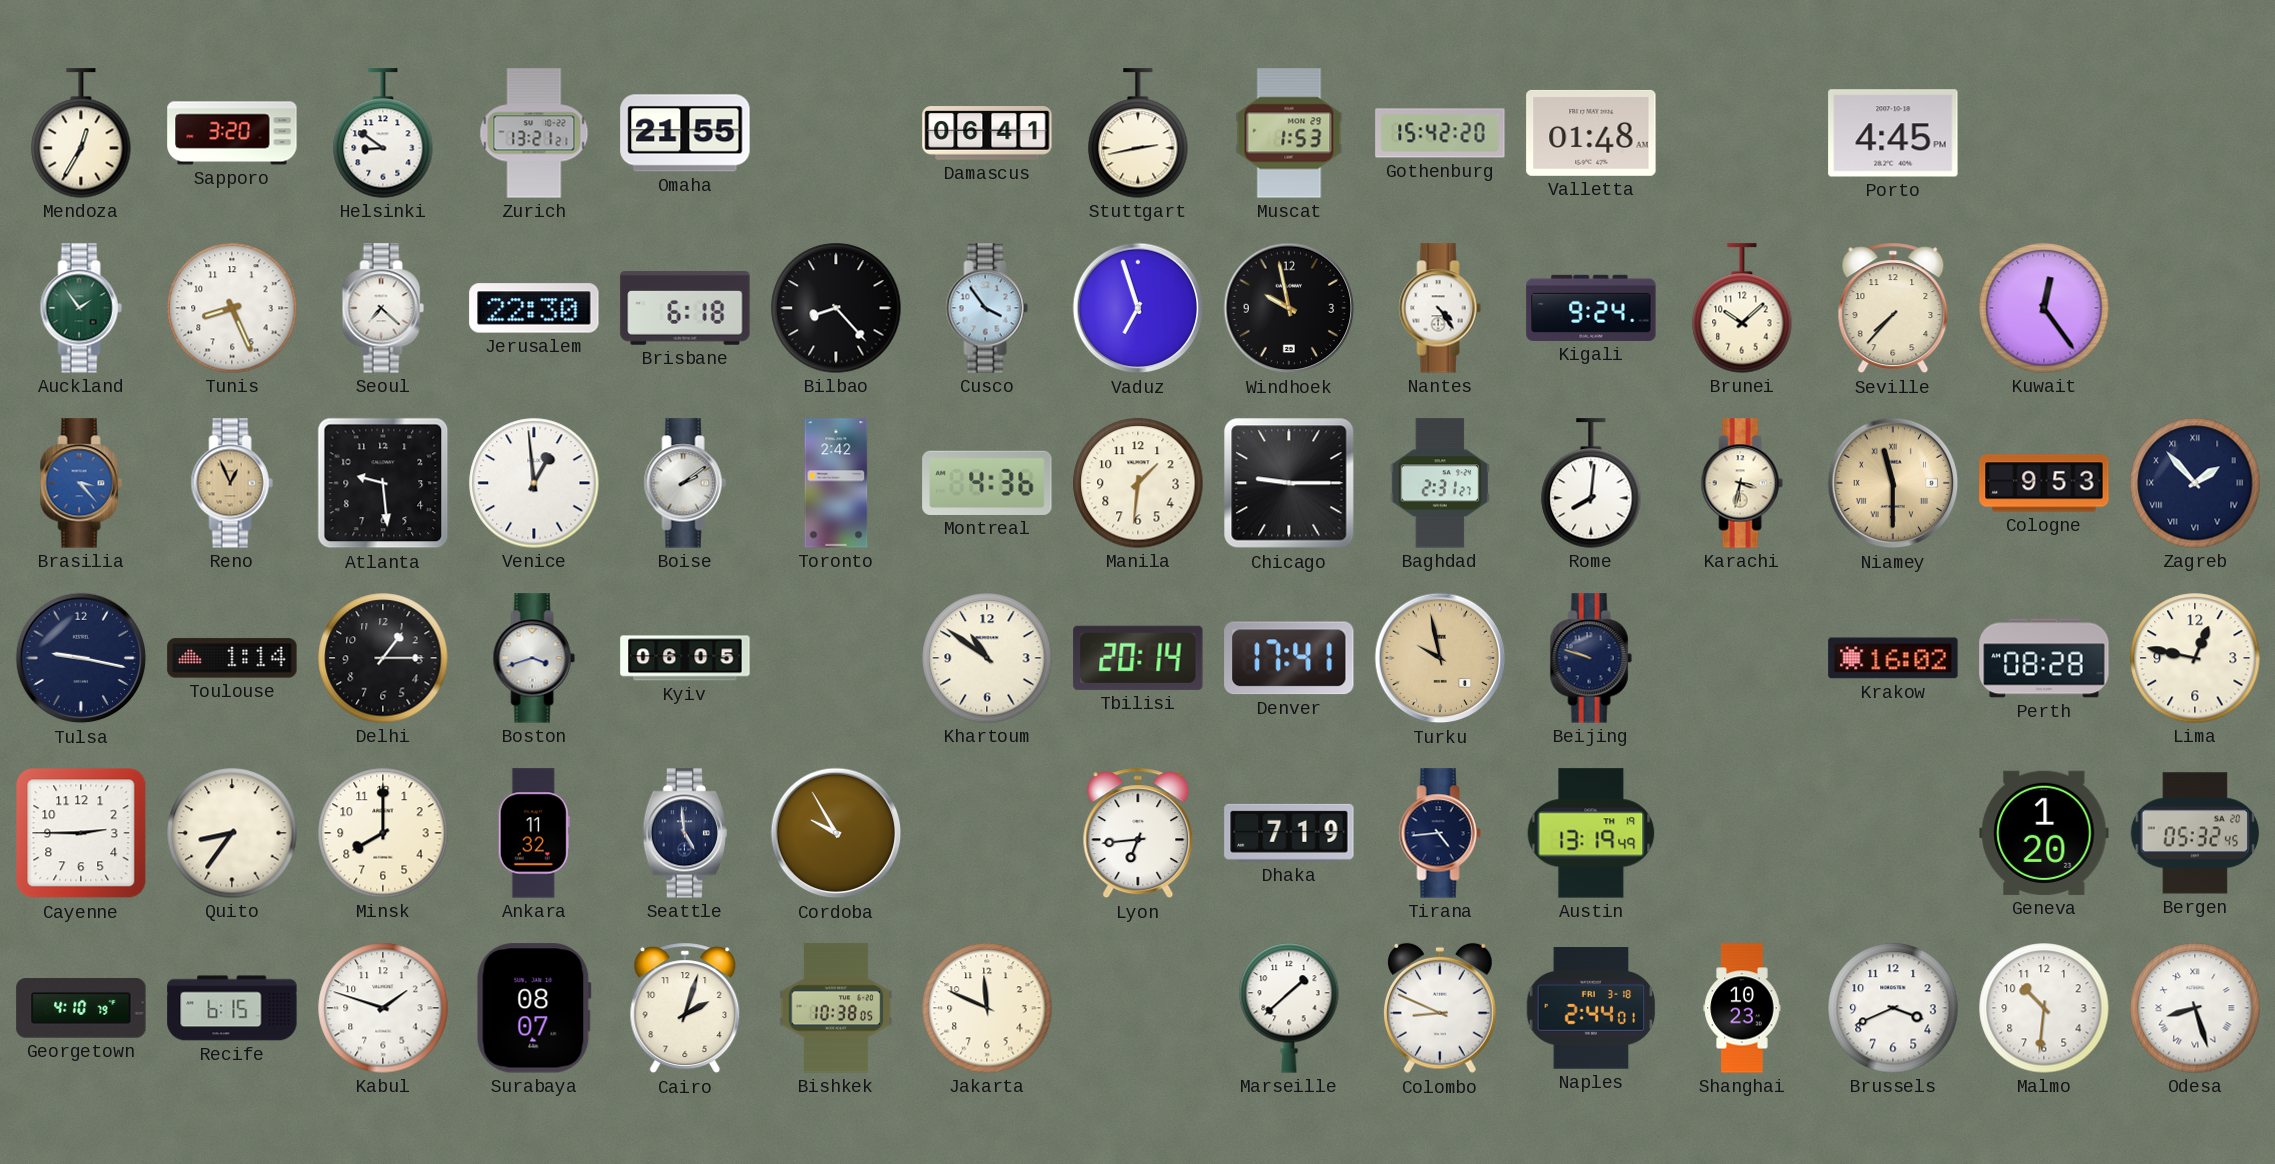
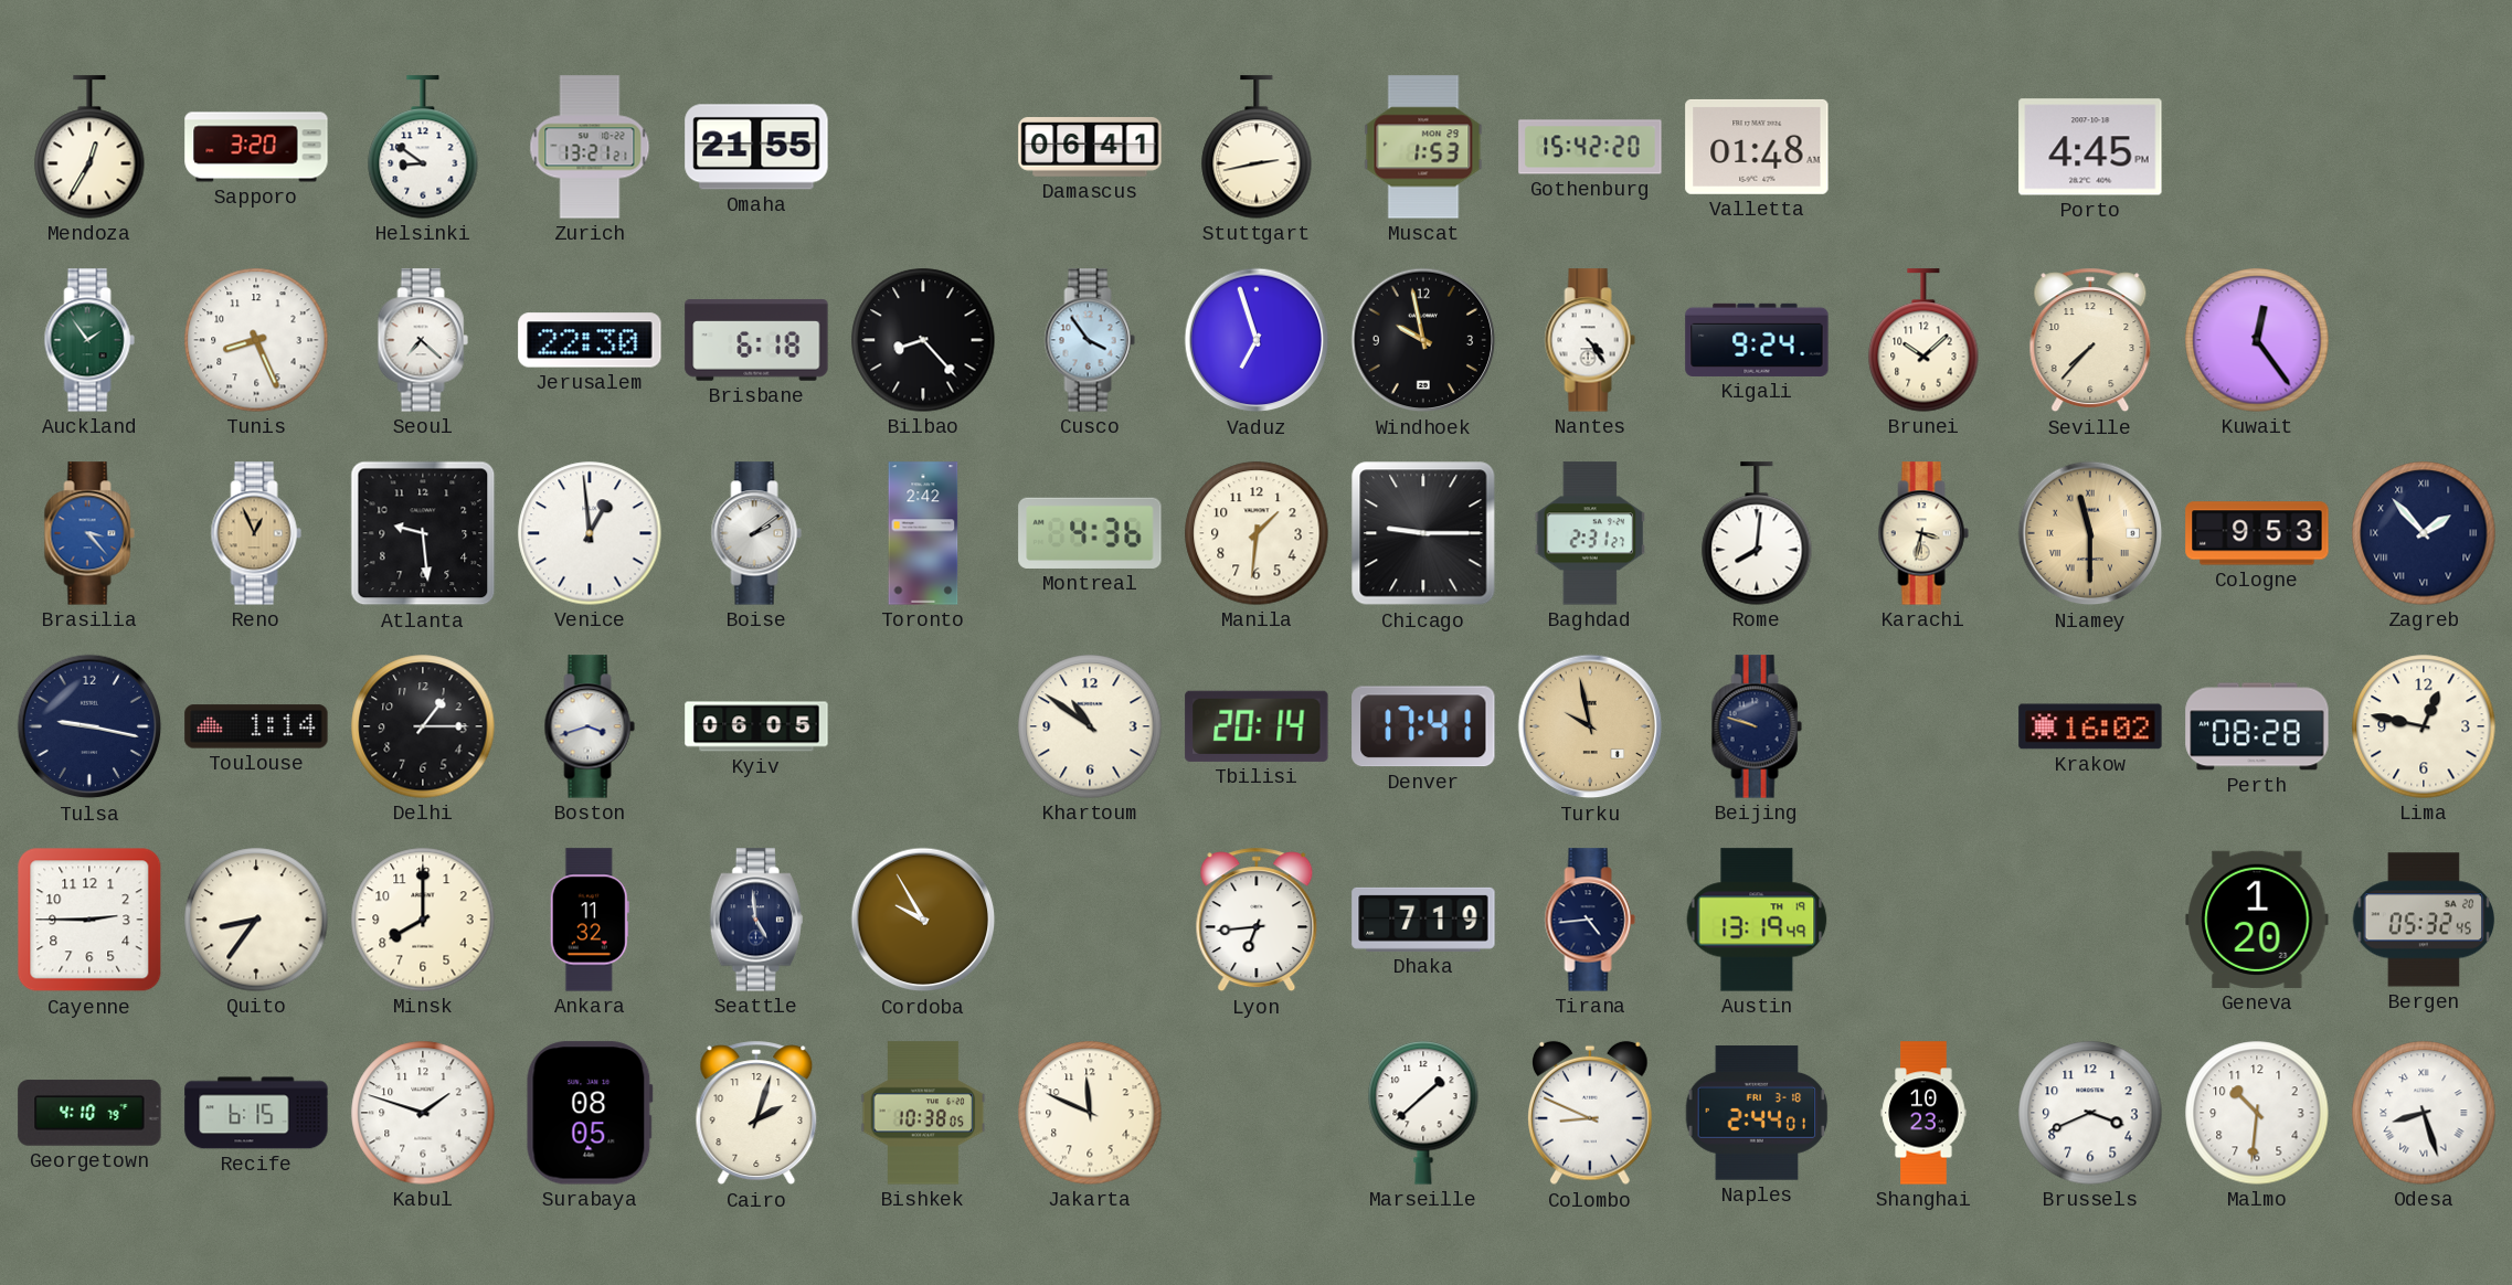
Surabaya: 08:07 -> 08:05 (590, 1113)
